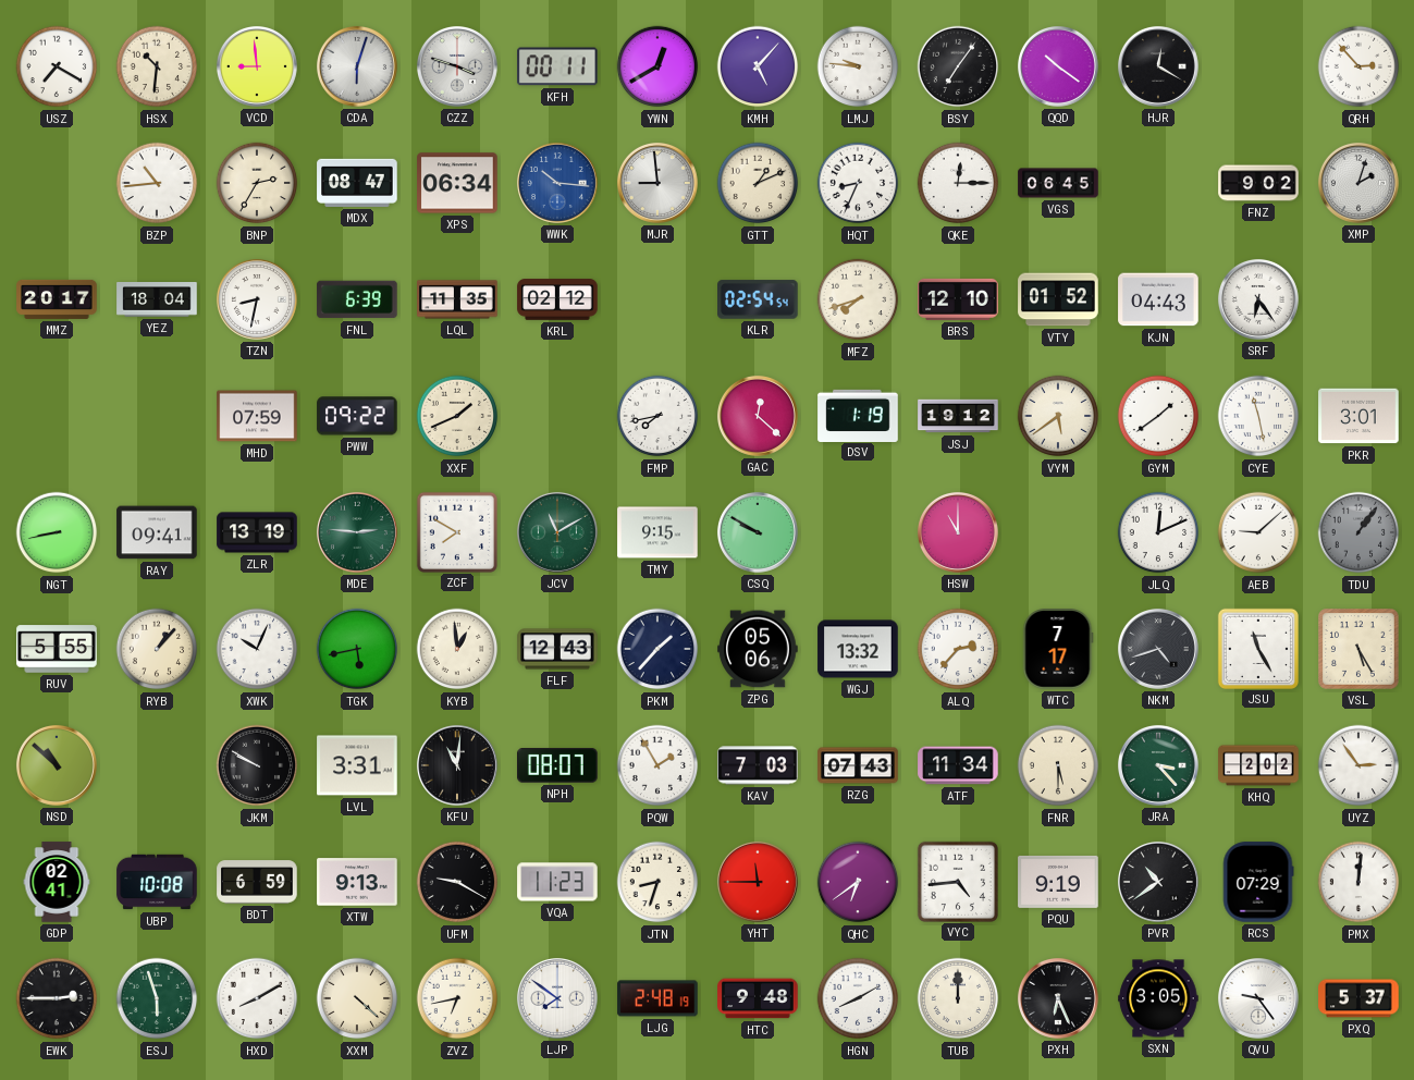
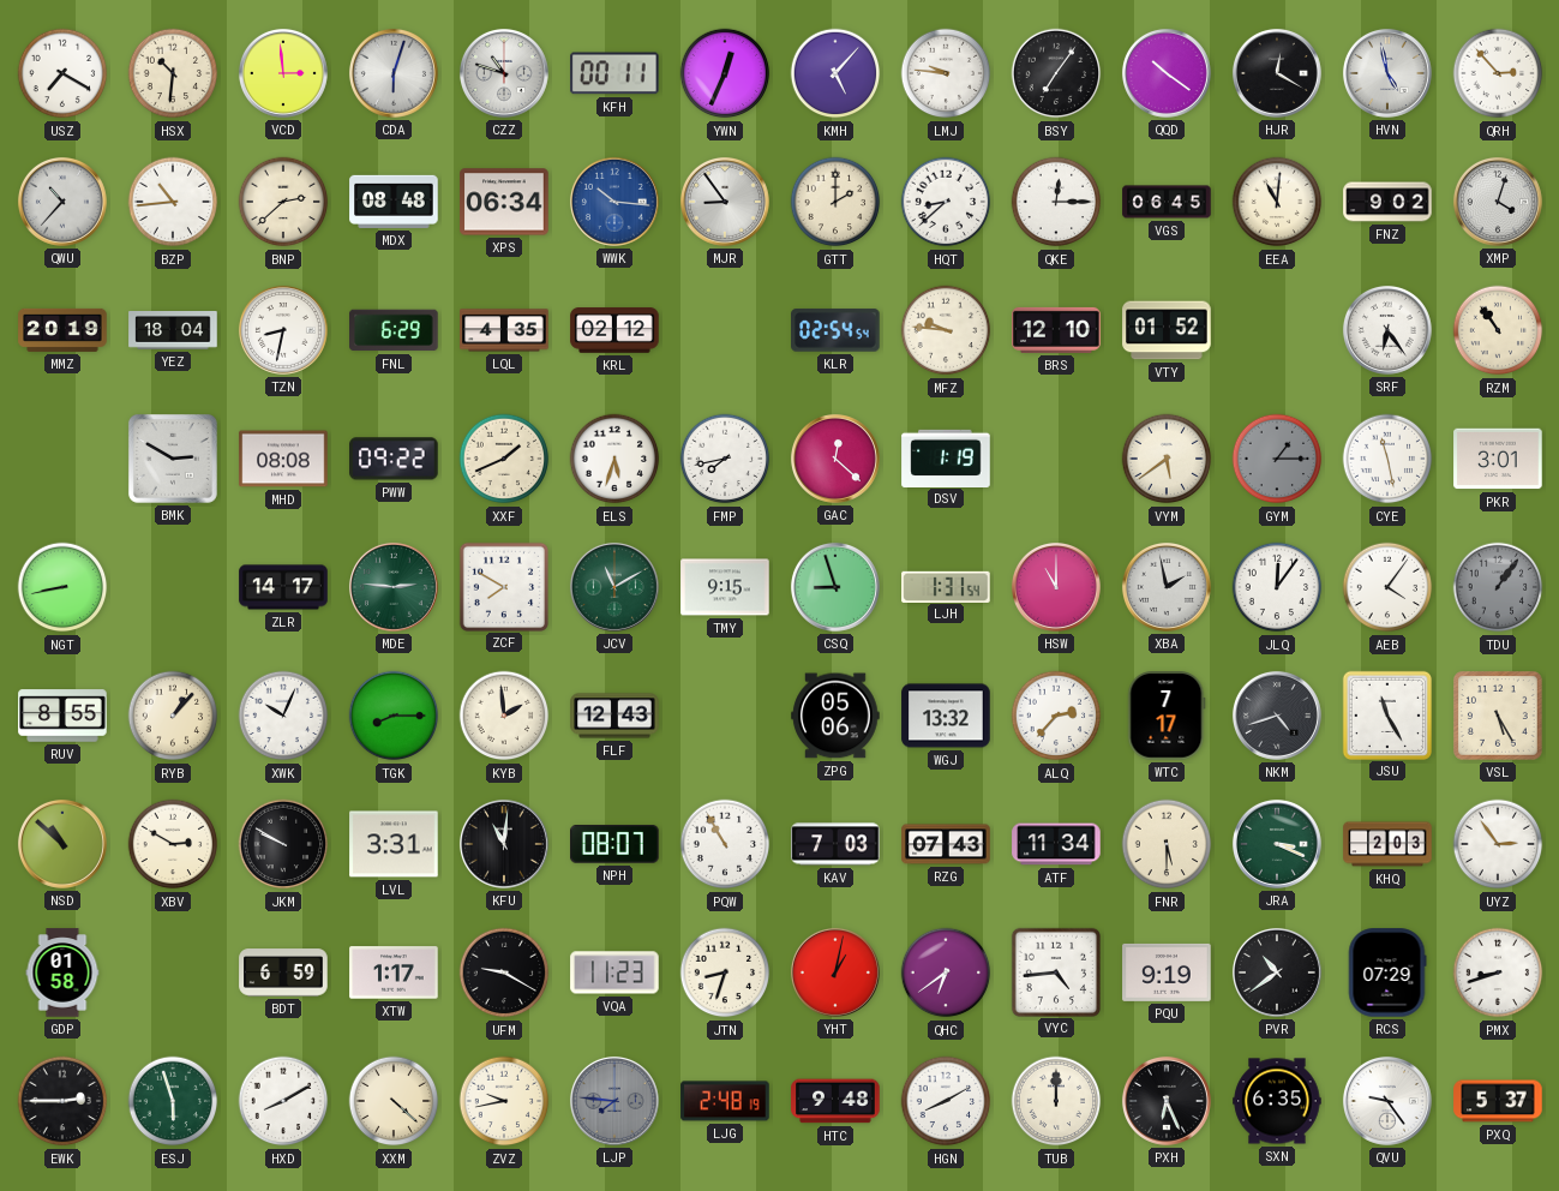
VCD: 8:59 -> 2:59 (283, 73)
CZZ: 3:48 -> 10:48 (504, 73)
YWN: 12:40 -> 12:34 (725, 73)
HVN: none -> 4:58 (1387, 73)
QWU: none -> 10:37 (62, 202)
BNP: 2:35 -> 2:38 (283, 202)
MDX: 08:47 -> 08:48 (394, 202)
MJR: 8:59 -> 8:54 (725, 202)
GTT: 1:11 -> 2:00 (835, 202)
HQT: 8:34 -> 8:38 (946, 202)
EEA: none -> 11:01 (1277, 202)
XMP: 2:03 -> 4:03 (1498, 202)
MMZ: 20:17 -> 20:19 (62, 330)
FNL: 6:39 -> 6:29 (394, 330)
LQL: 11:35 -> 4:35 (504, 330)
MFZ: 7:42 -> 9:46 (946, 330)
KJN: 04:43 -> none (1158, 299)
RZM: none -> 10:54 (1498, 330)
BMK: none -> 2:50 (173, 459)
MHD: 07:59 -> 08:08 (283, 459)
ELS: none -> 5:33 (614, 459)
JSJ: 19:12 -> none (958, 416)
GYM: 1:39 -> 1:15 (1277, 459)
GYM dial: white -> grey (1277, 459)
RAY: 09:41 -> none (157, 532)
ZLR: 13:19 -> 14:17 (283, 587)
CSQ: 9:50 -> 8:57 (835, 587)
LJH: none -> 1:31 (946, 586)
XBA: none -> 1:58 (1167, 587)
JLQ: 12:11 -> 12:06 (1277, 587)
AEB: 9:08 -> 4:06 (1387, 587)
RUV: 5:55 -> 8:55 (62, 716)
TGK: 5:43 -> 8:15 (394, 716)
KYB: 12:59 -> 1:59 (504, 716)
PKM: 1:37 -> none (657, 649)
XBV: none -> 2:50 (173, 844)
PQW: 1:55 -> 10:55 (725, 844)
JRA: 3:23 -> 3:19 (1277, 844)
KHQ: 2:02 -> 2:03 (1387, 844)
GDP: 02:41 -> 01:58 (62, 972)
UBP: 10:08 -> none (157, 882)
XTW: 9:13 -> 1:17 (394, 972)
YHT: 11:45 -> 1:02 (835, 972)
PMX: 12:01 -> 8:42 (1498, 972)
ZVZ: 6:43 -> 9:43 (504, 1101)
LJP: 7:51 -> 7:46 (614, 1101)
LJP dial: white -> grey (614, 1101)
SXN: 3:05 -> 6:35 (1277, 1101)
